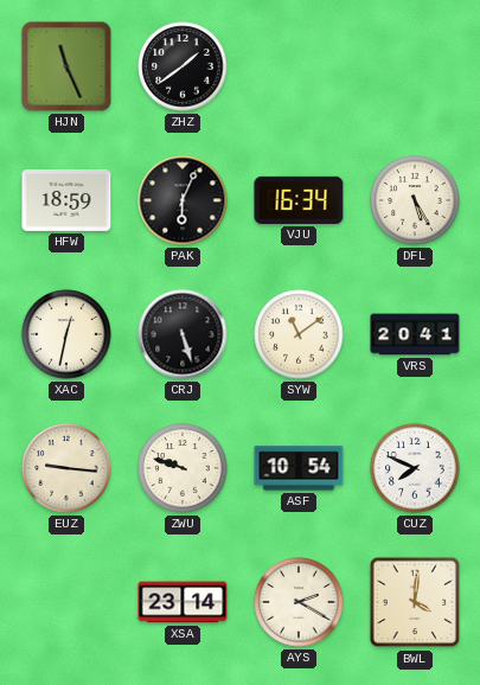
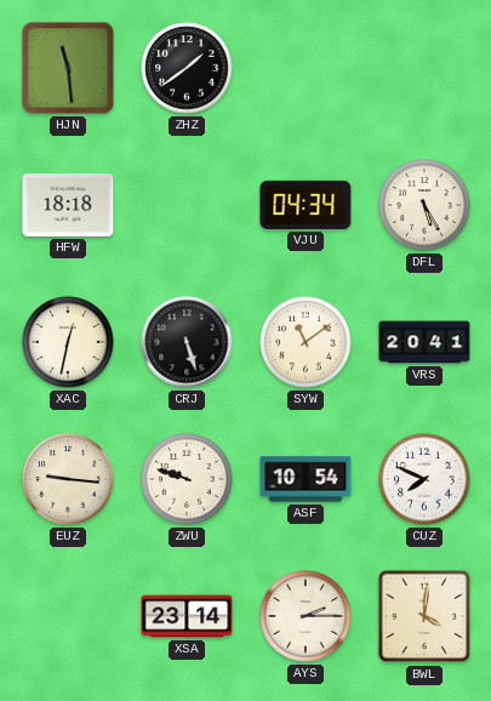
HJN: 11:26 -> 11:29 (68, 68)
HFW: 18:59 -> 18:18 (68, 205)
PAK: 6:04 -> none (183, 200)
VJU: 16:34 -> 04:34 (306, 205)
AYS: 2:20 -> 2:15 (306, 616)
